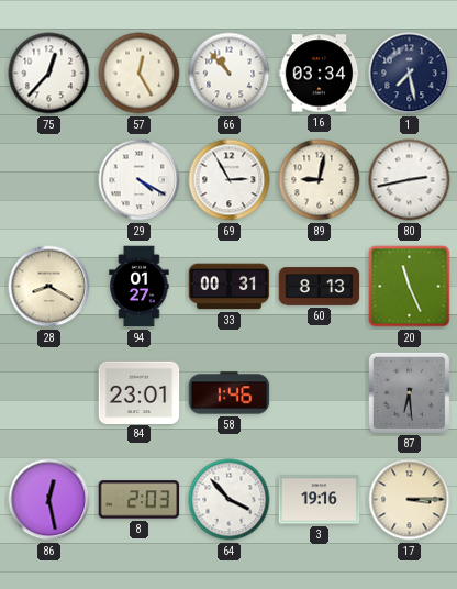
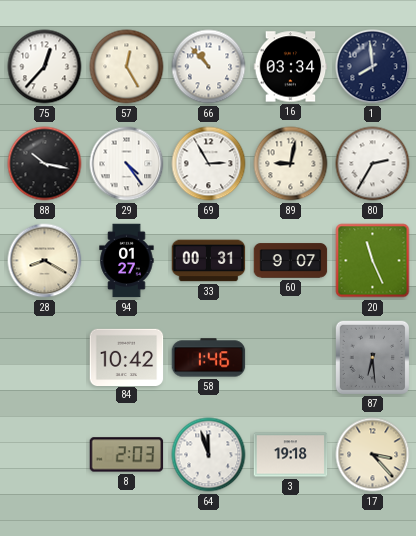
1: 7:28 -> 7:59 (373, 67)
88: none -> 10:17 (45, 164)
29: 4:20 -> 4:24 (127, 164)
80: 2:43 -> 2:35 (373, 164)
60: 8:13 -> 9:07 (291, 261)
84: 23:01 -> 10:42 (127, 357)
86: 12:28 -> none (49, 500)
64: 3:53 -> 11:57 (209, 455)
3: 19:16 -> 19:18 (291, 455)
17: 3:15 -> 3:23 (373, 455)
